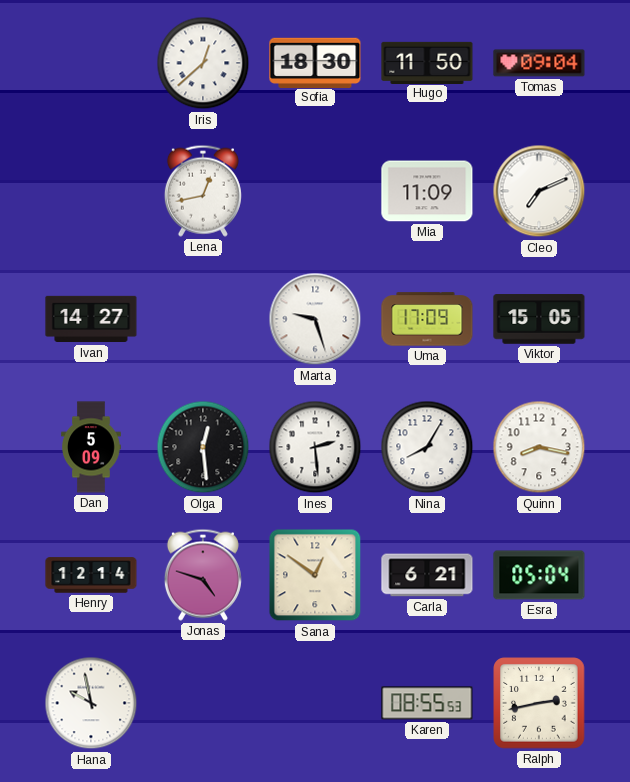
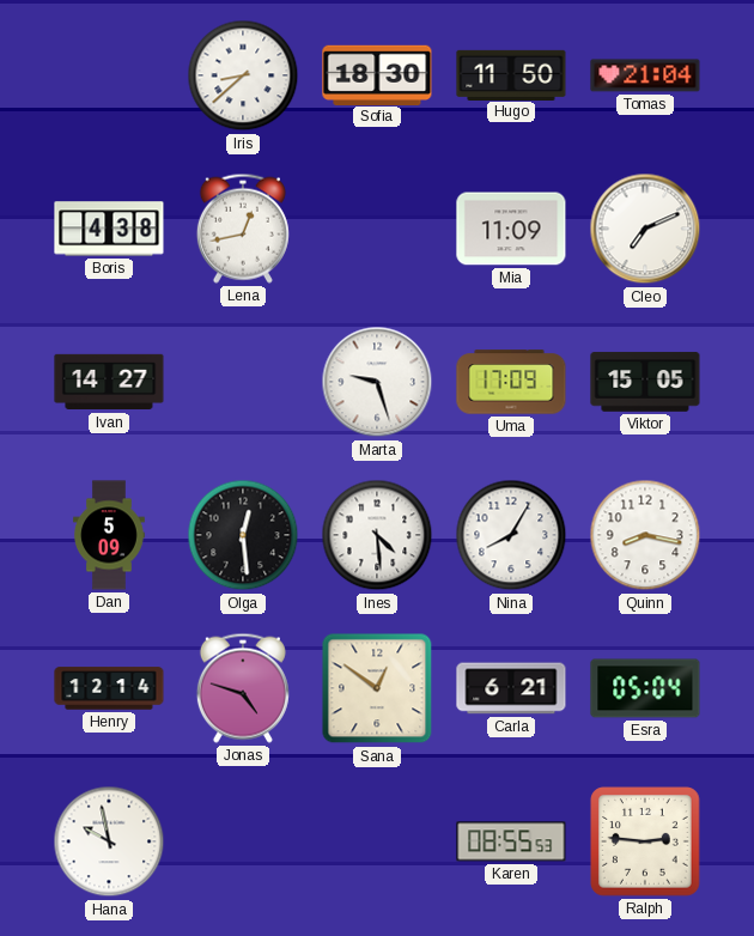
Iris: 12:38 -> 8:38 (243, 75)
Tomas: 09:04 -> 21:04 (645, 75)
Boris: none -> 4:38 (109, 229)
Ines: 2:29 -> 4:29 (377, 535)
Ralph: 2:43 -> 2:46 (645, 841)
